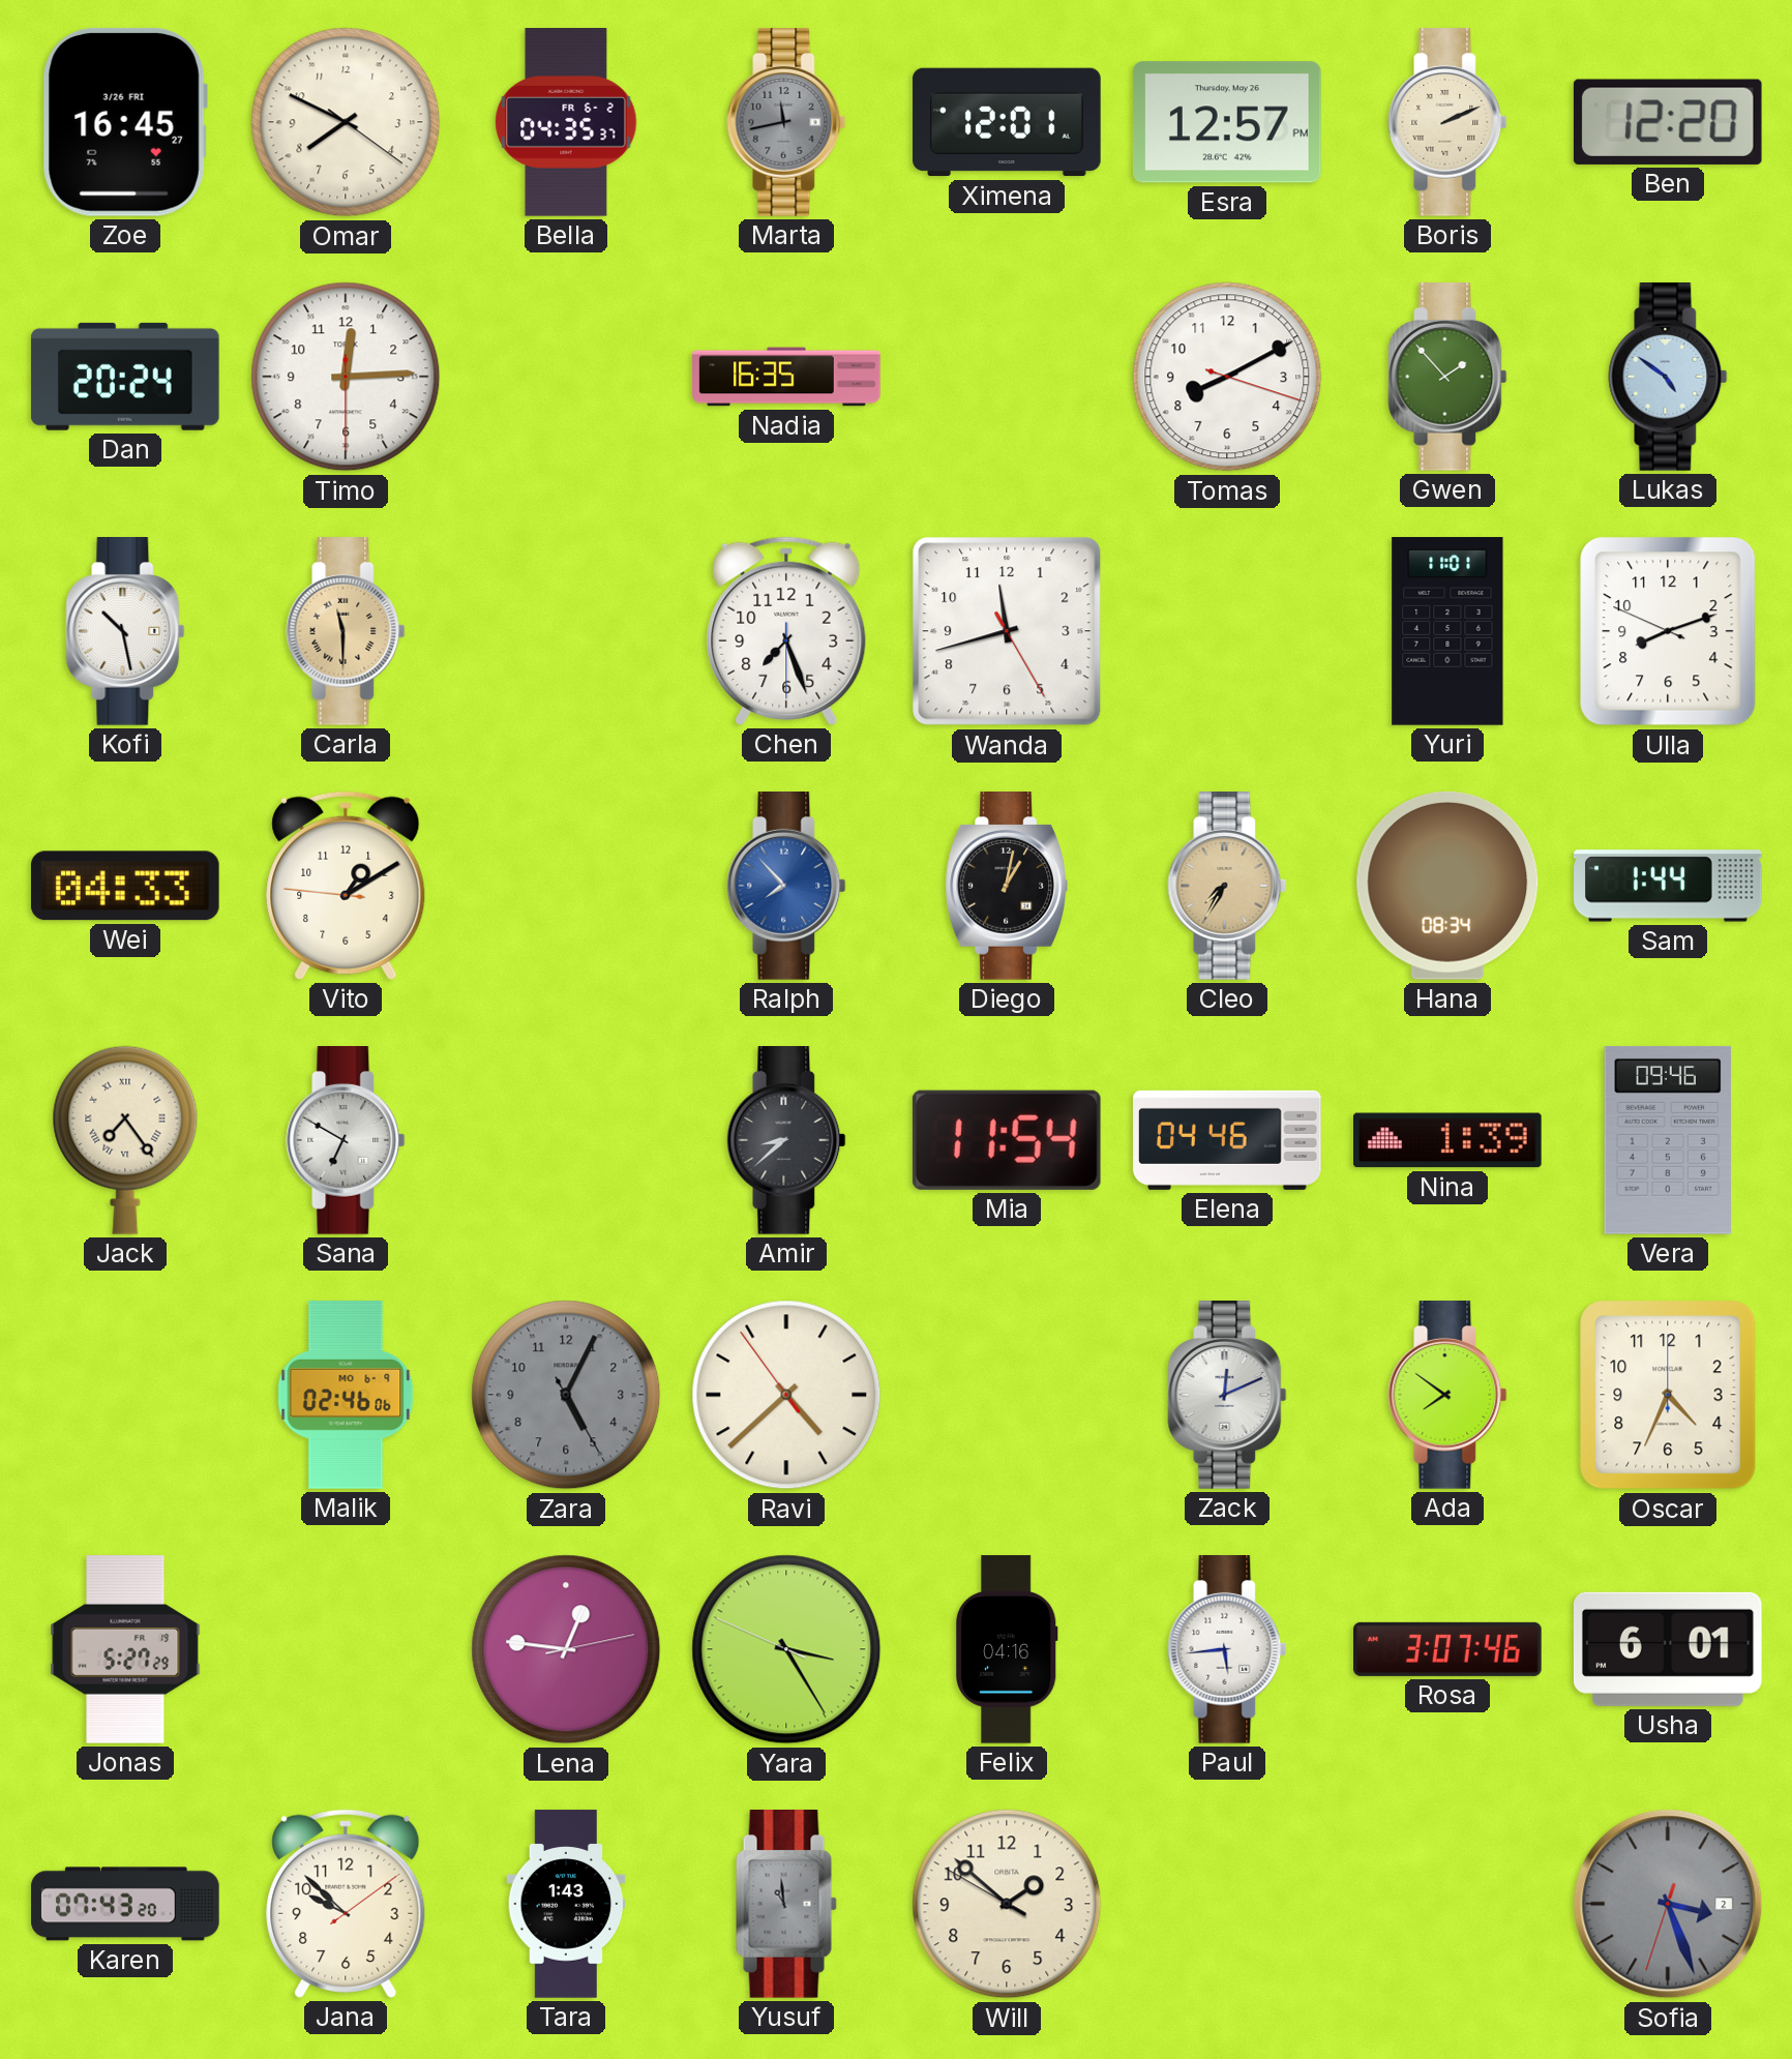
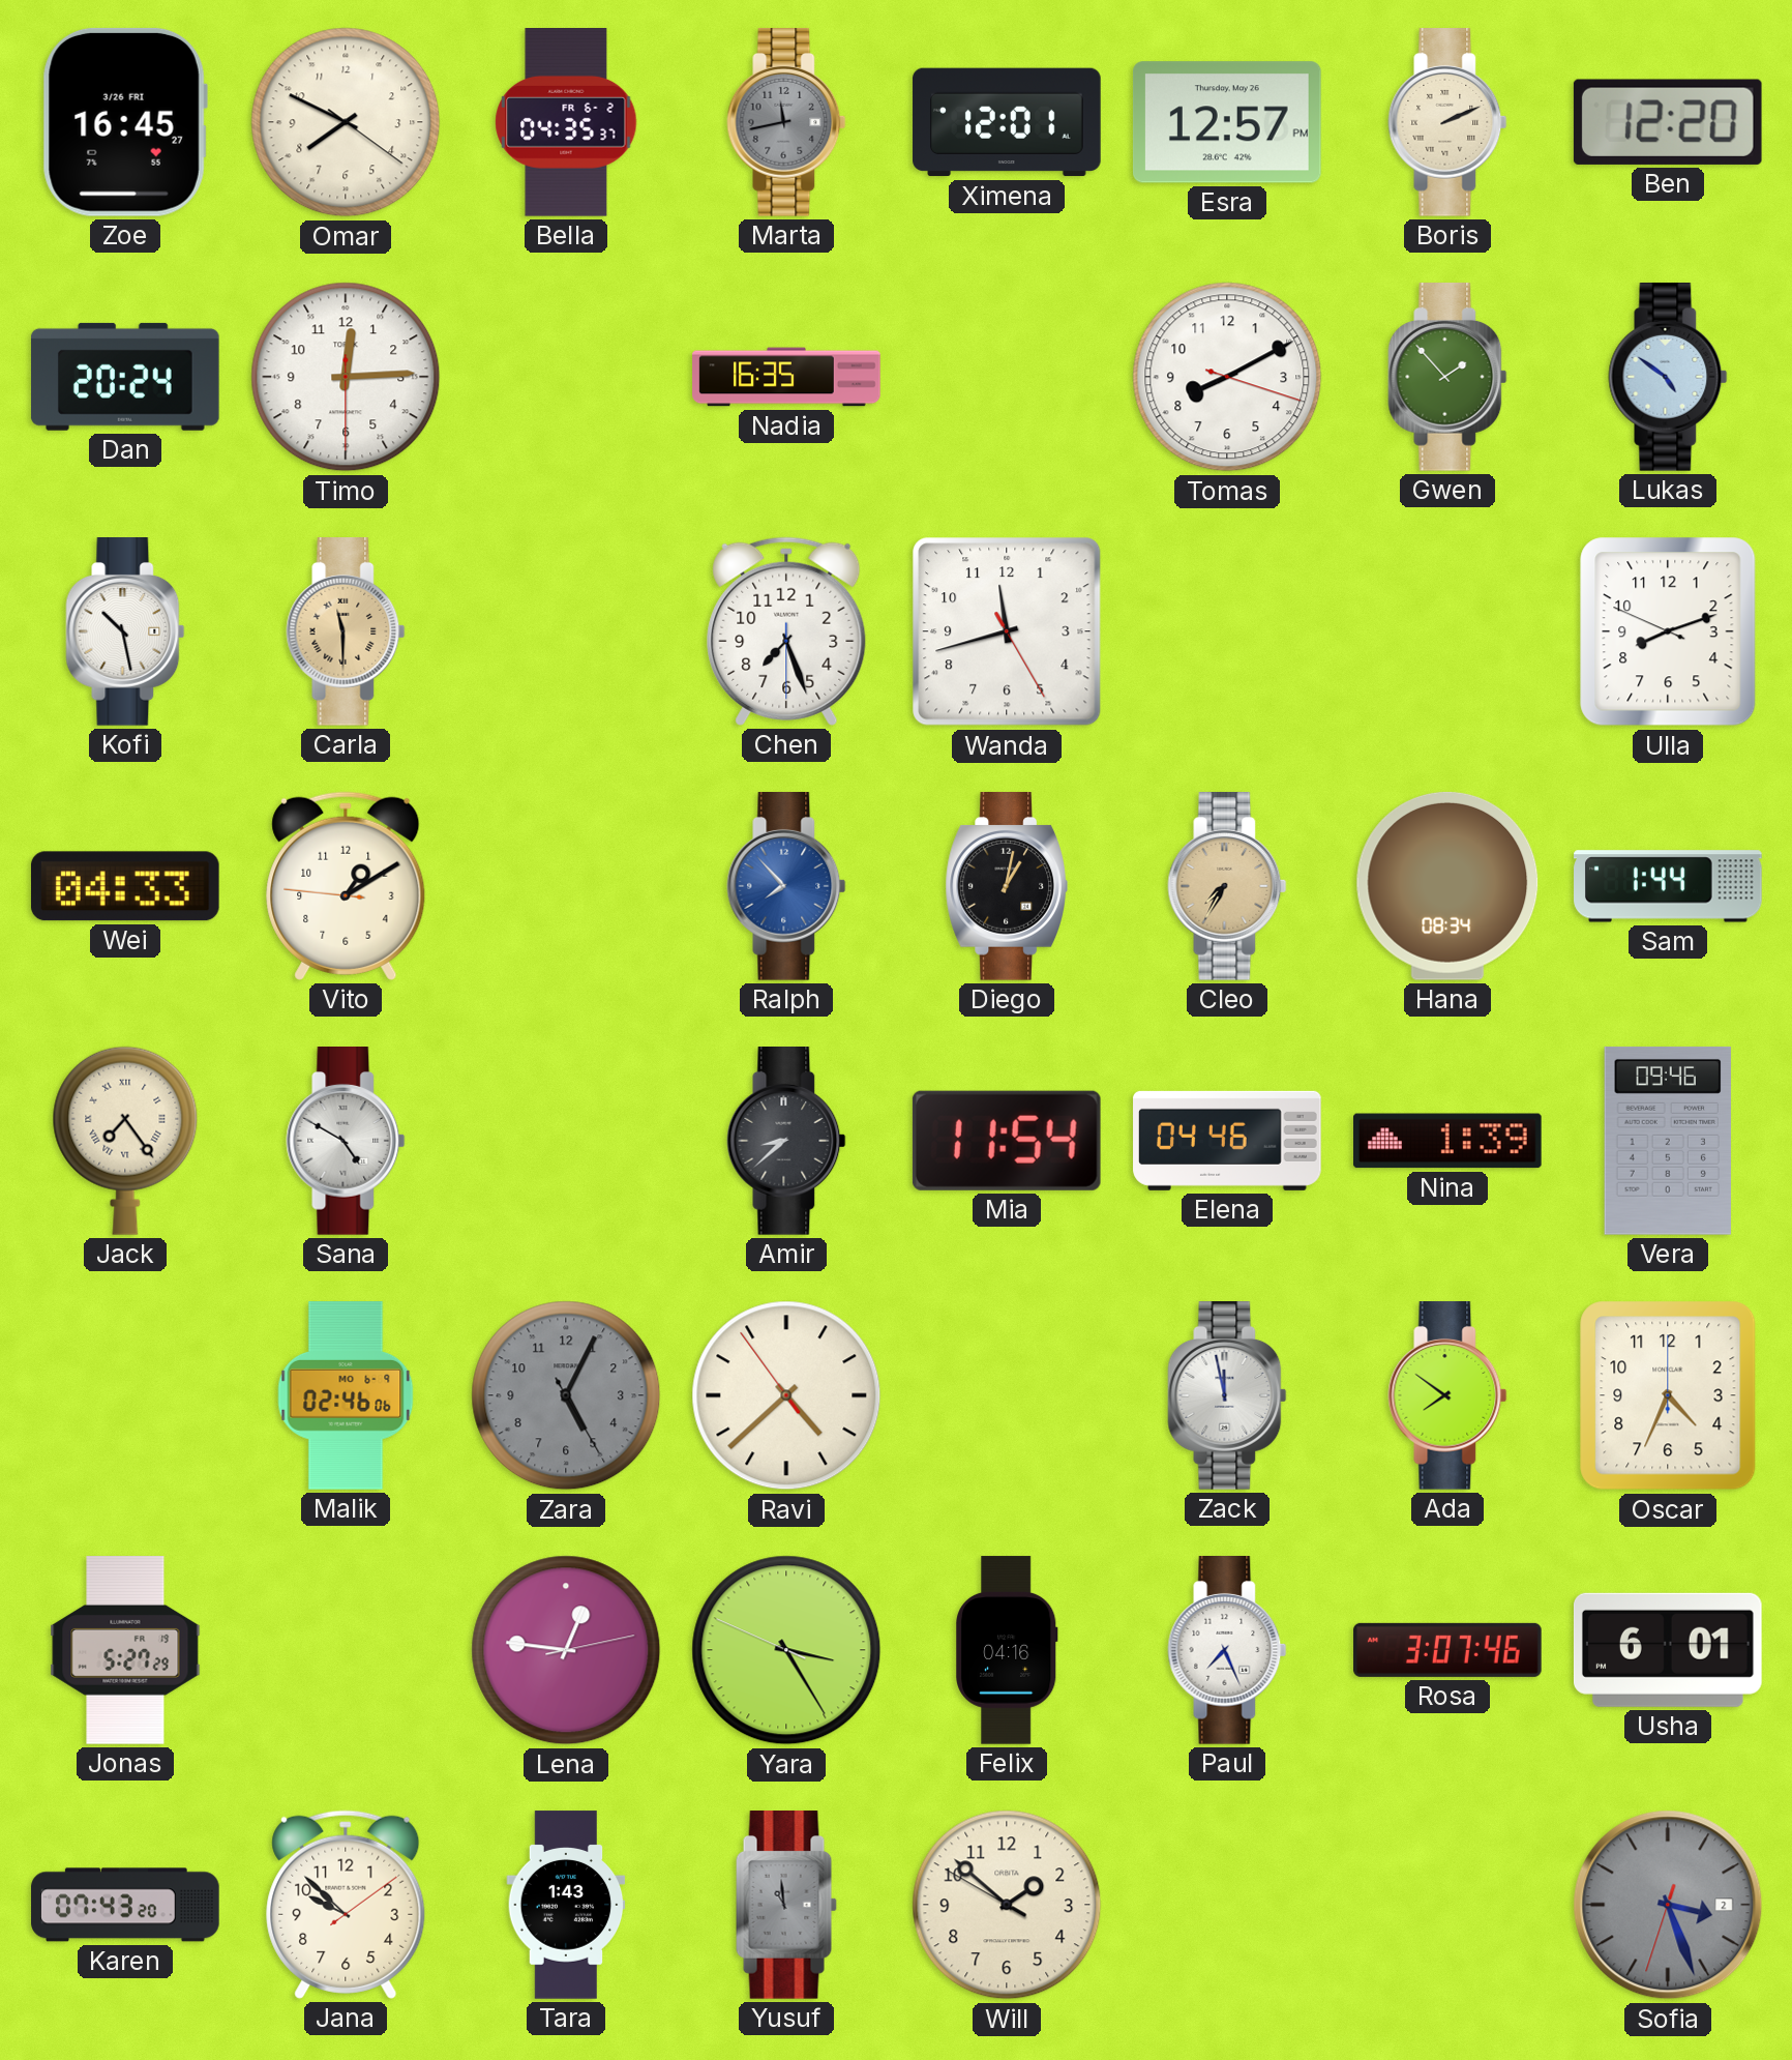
Yuri: 11:01 -> none (1447, 631)
Sana: 6:50 -> 4:50 (346, 1142)
Zack: 12:11 -> 11:58 (1227, 1396)
Paul: 5:44 -> 7:26 (1227, 1651)
